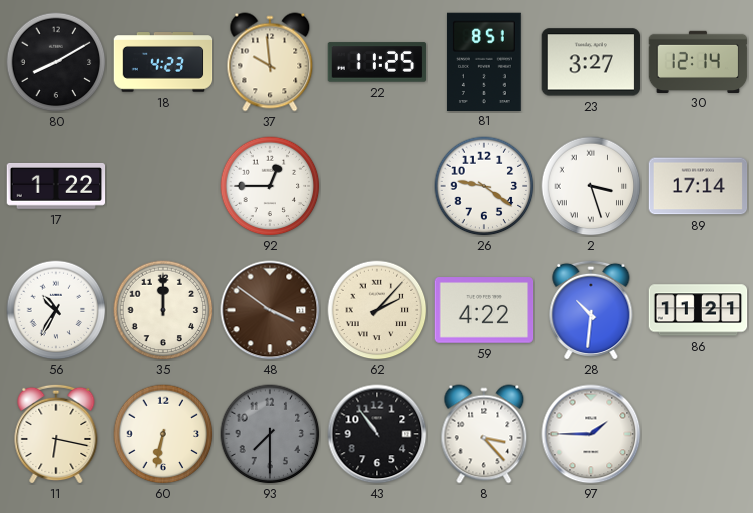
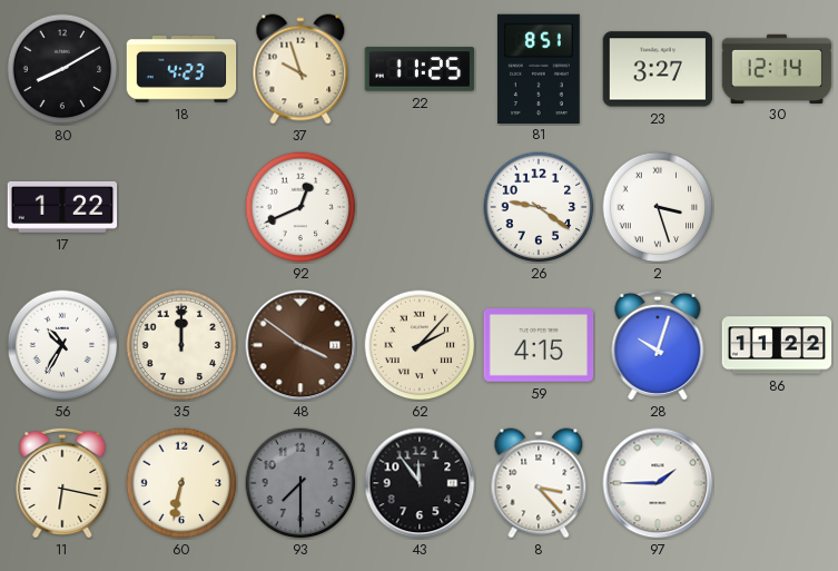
37: 9:59 -> 9:57 (300, 69)
92: 12:45 -> 12:41 (300, 207)
89: 17:14 -> none (698, 186)
59: 4:22 -> 4:15 (539, 345)
28: 10:31 -> 10:03 (658, 344)
86: 11:21 -> 11:22 (777, 345)
43: 10:54 -> 11:54 (420, 483)
